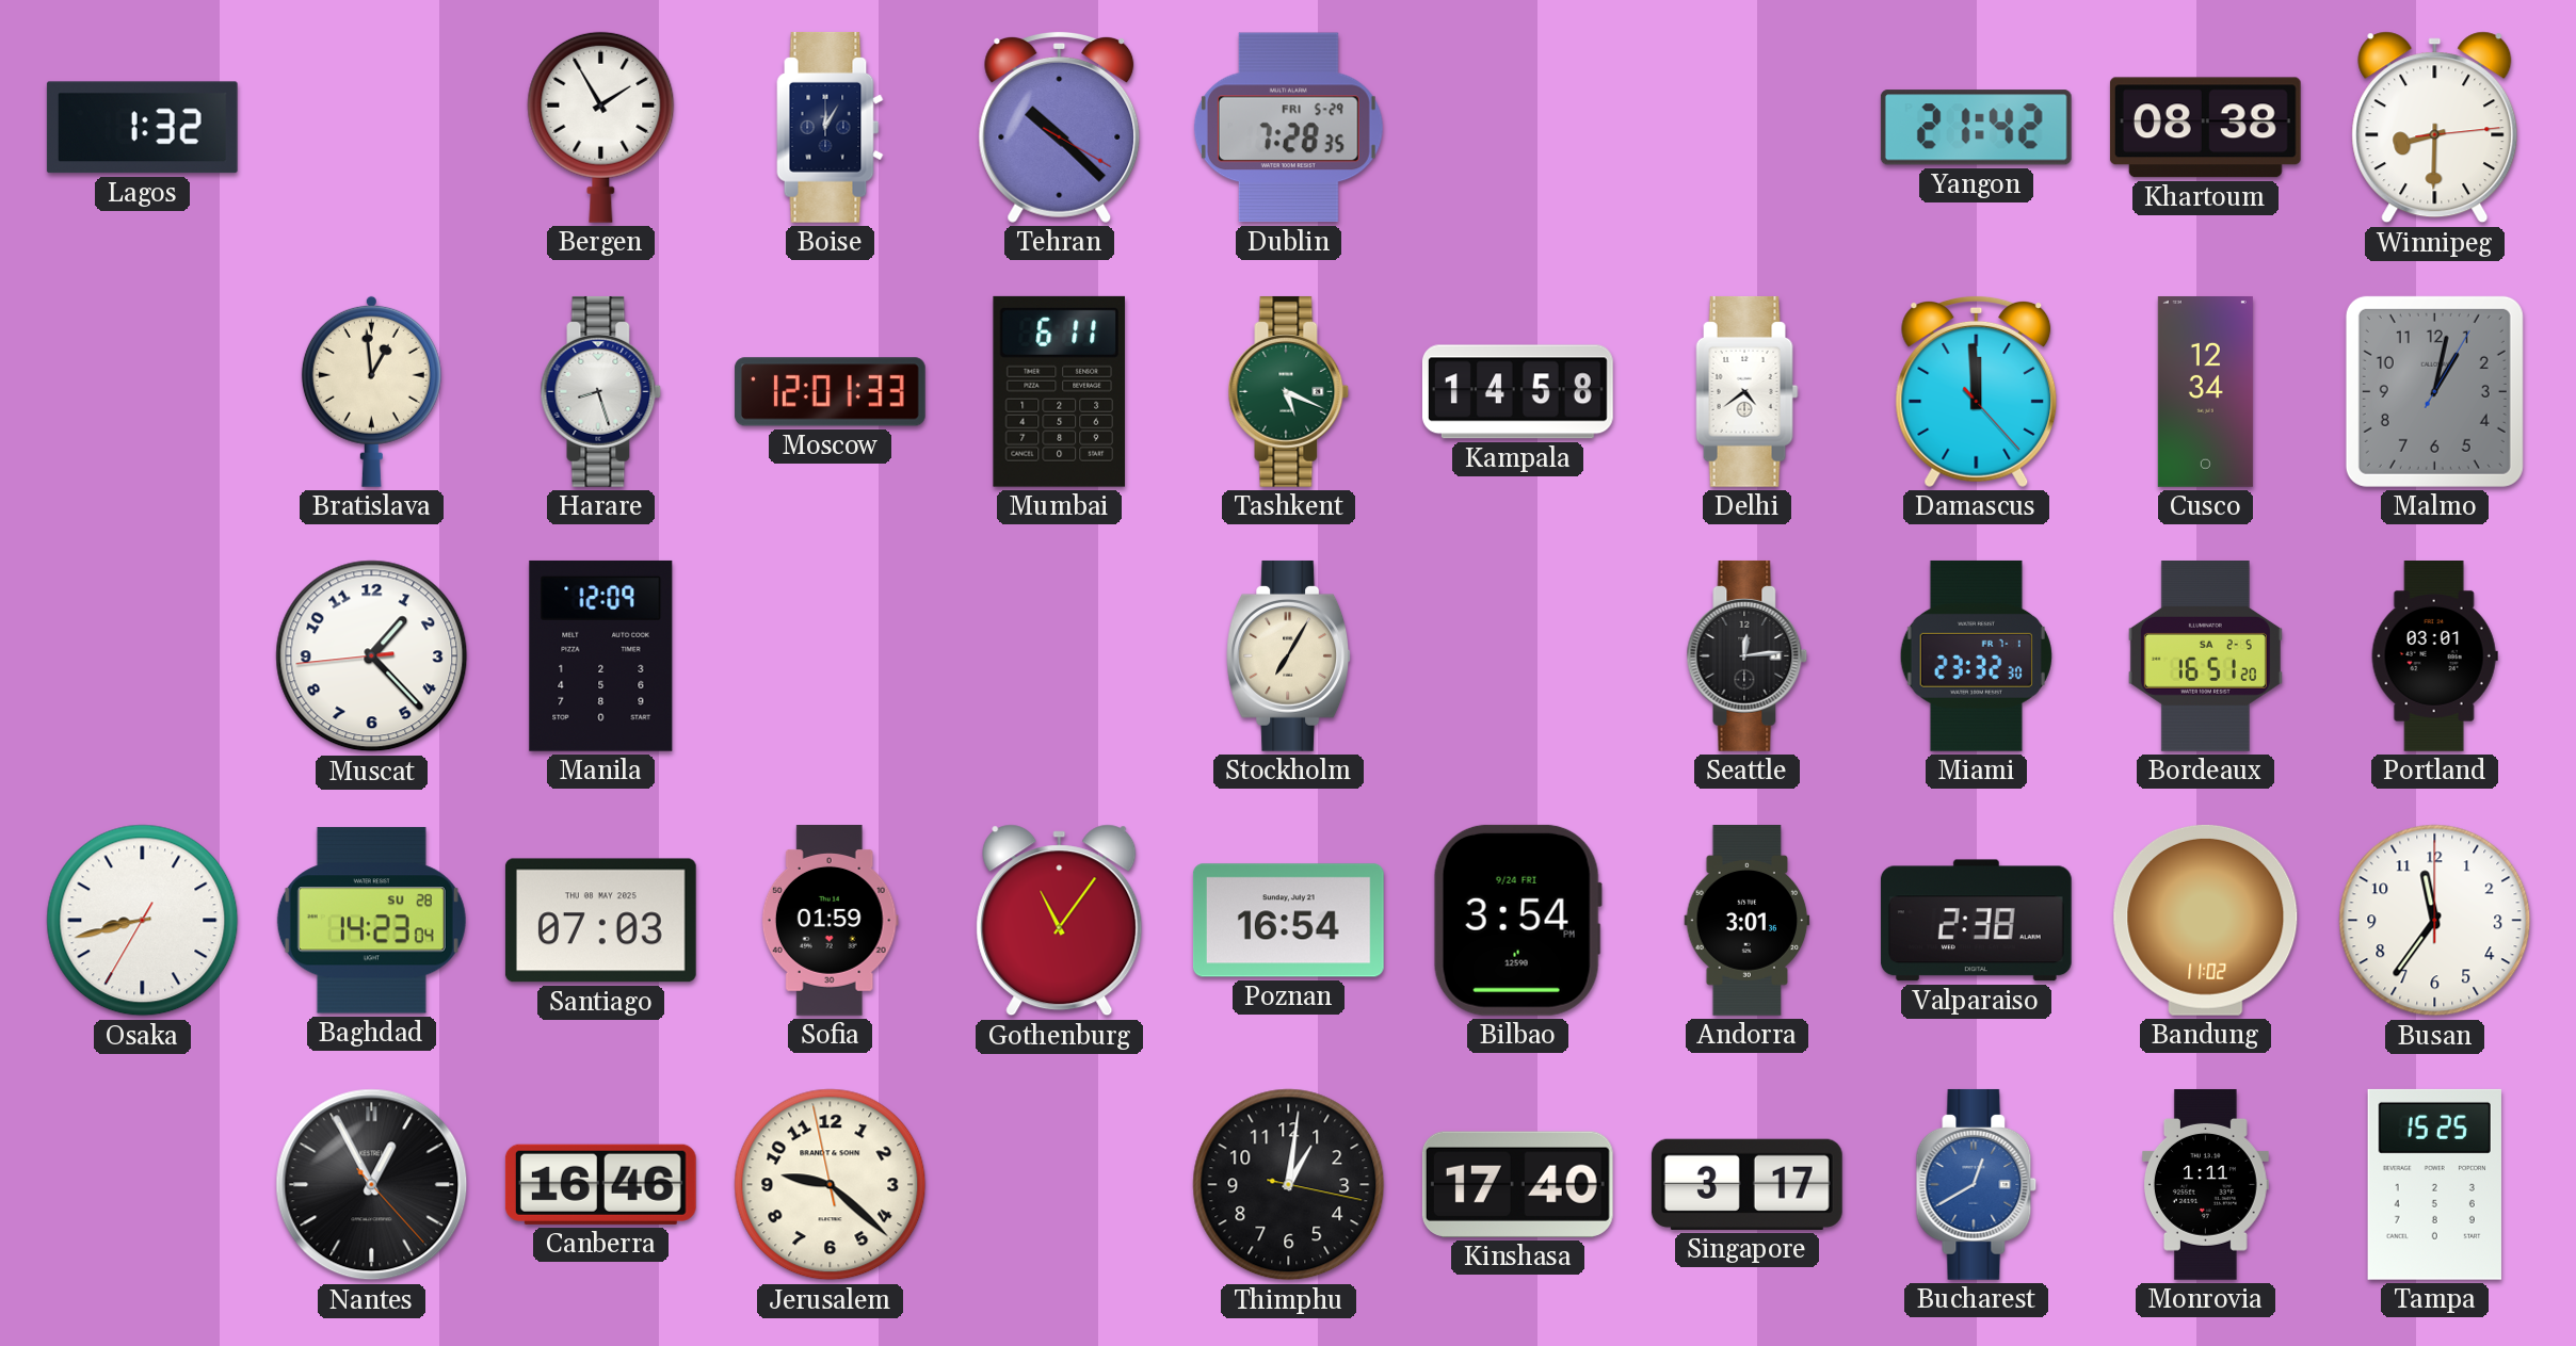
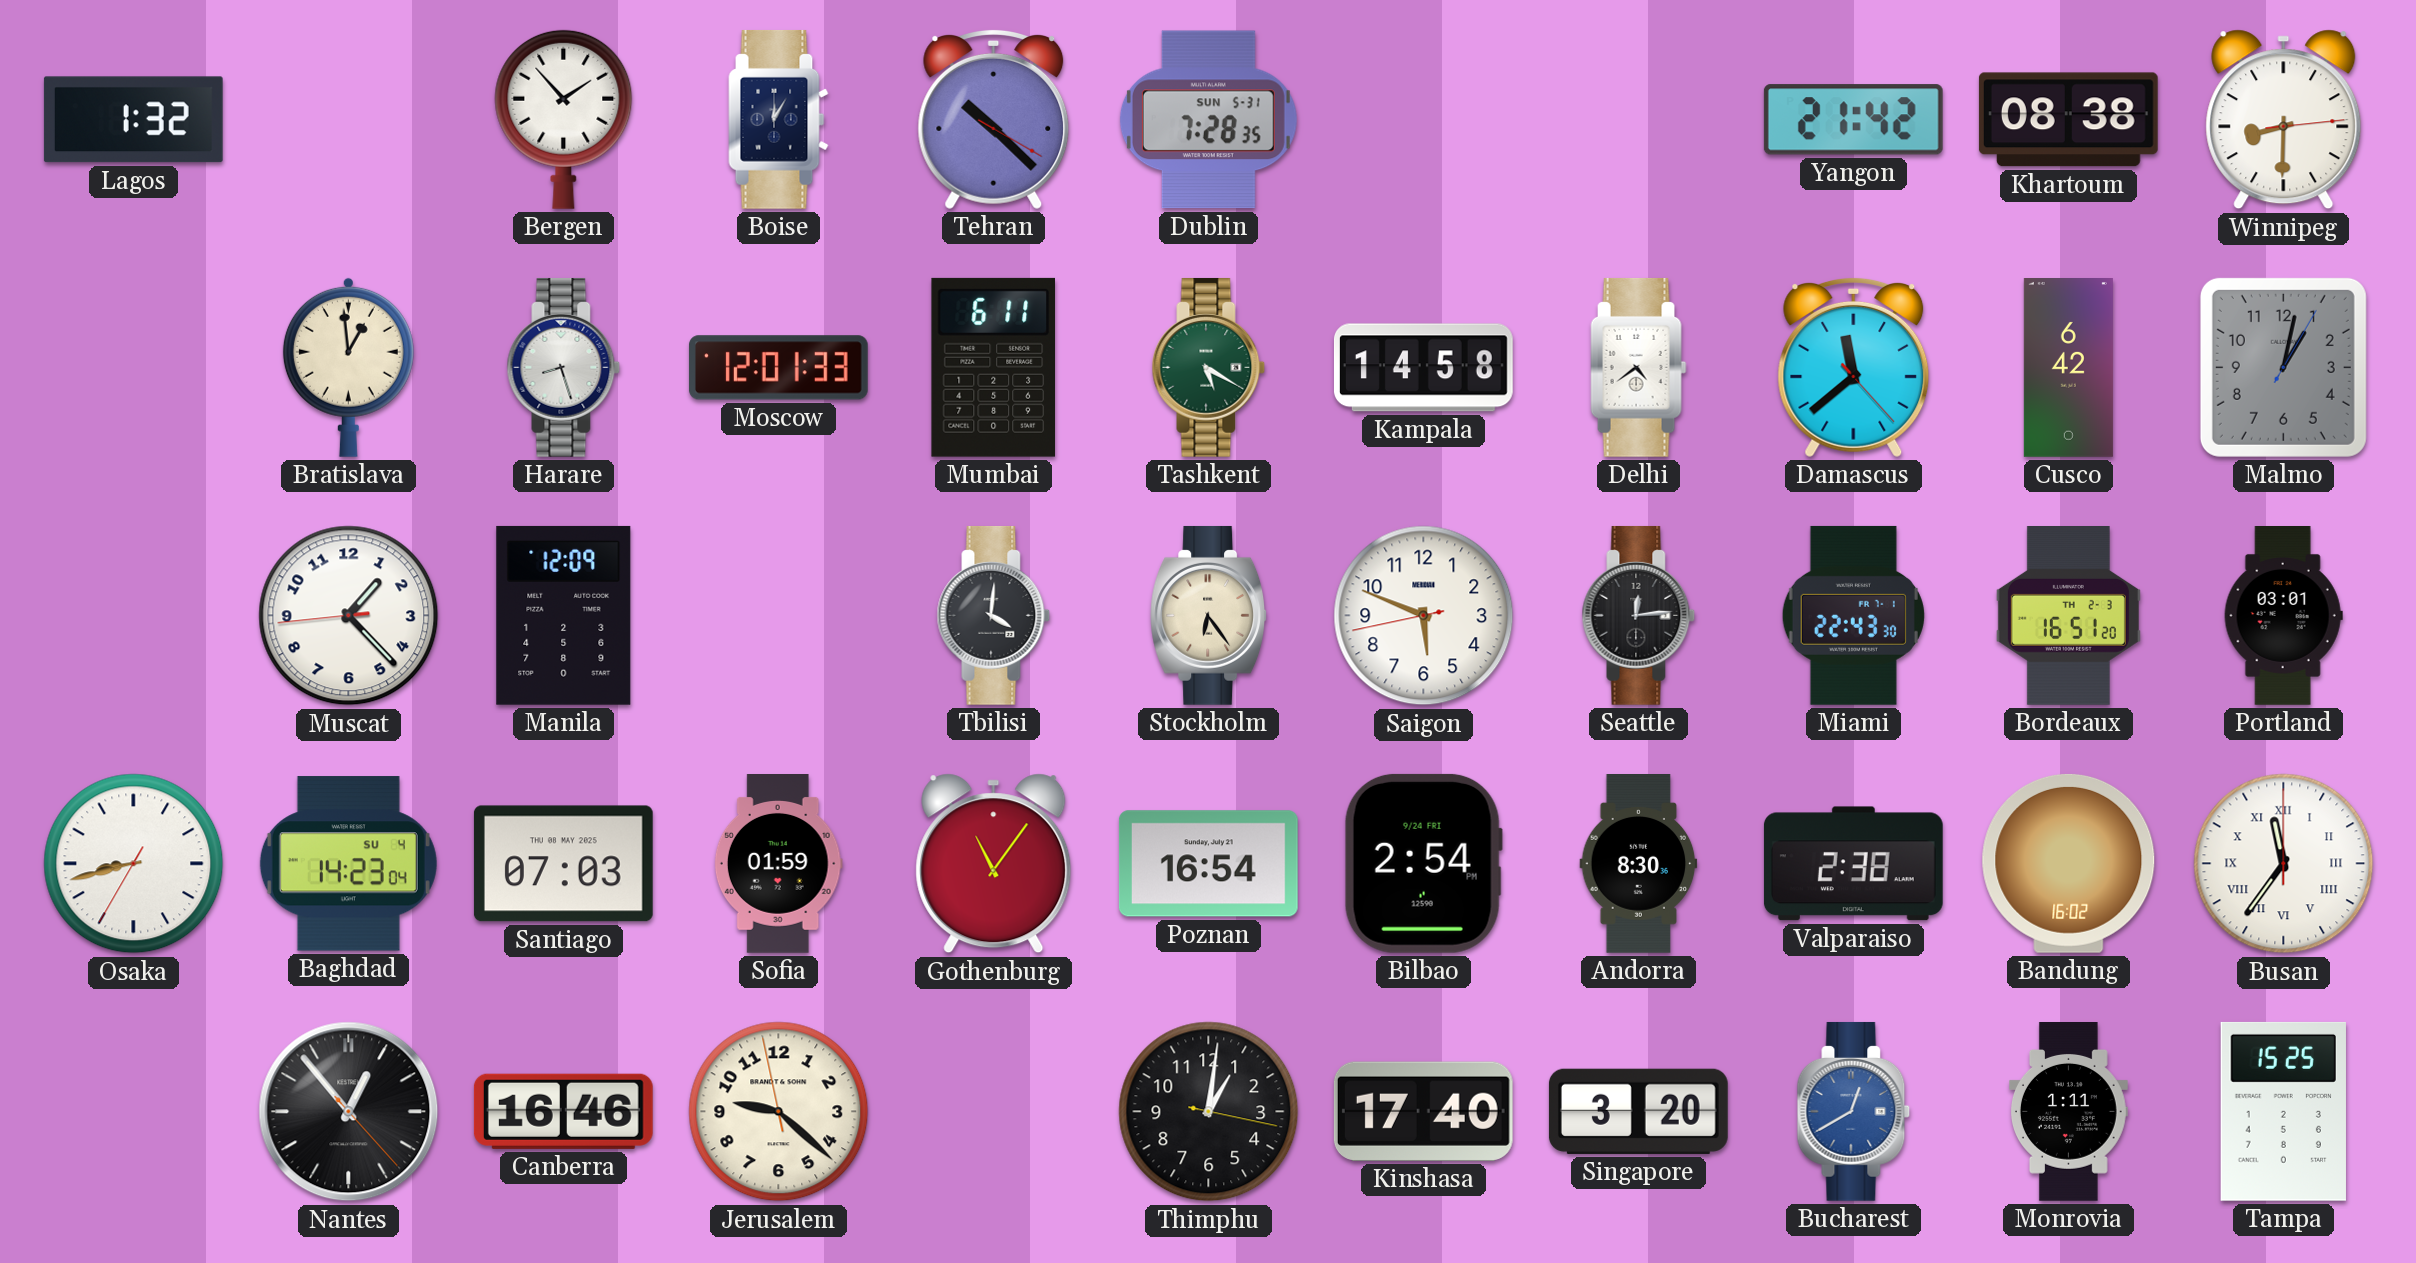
Bergen: 1:55 -> 1:53 (564, 119)
Dublin date: FRI 5-29 -> SUN 5-31 (1208, 120)
Tashkent: 5:19 -> 5:20 (1209, 367)
Damascus: 11:59 -> 11:38 (1854, 367)
Cusco: 12:34 -> 6:42 (2068, 368)
Tbilisi: none -> 4:01 (994, 615)
Stockholm: 7:05 -> 6:24 (1209, 615)
Saigon: none -> 5:48 (1424, 616)
Miami: 23:32 -> 22:43 (1853, 615)
Bordeaux date: SA 2-5 -> TH 2-3 (2068, 616)
Baghdad date: SU 28 -> SU 4 (348, 864)
Bilbao: 3:54 -> 2:54 (1423, 863)
Andorra: 3:01 -> 8:30 (1639, 864)
Bandung: 11:02 -> 16:02 (2069, 863)
Busan numerals: Arabic -> Roman (2284, 864)
Nantes: 12:55 -> 12:53 (349, 1112)
Singapore: 3:17 -> 3:20 (1638, 1111)
